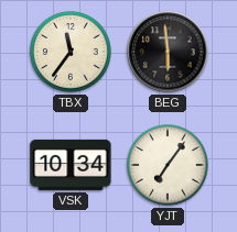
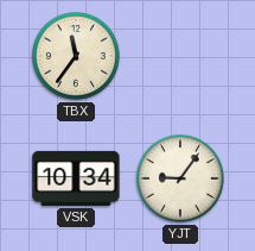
BEG: 5:59 -> none (168, 52)
YJT: 7:06 -> 9:06 (181, 180)
